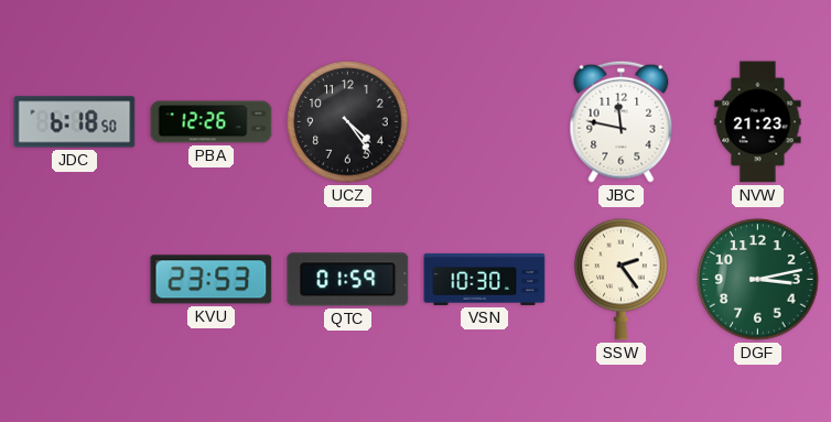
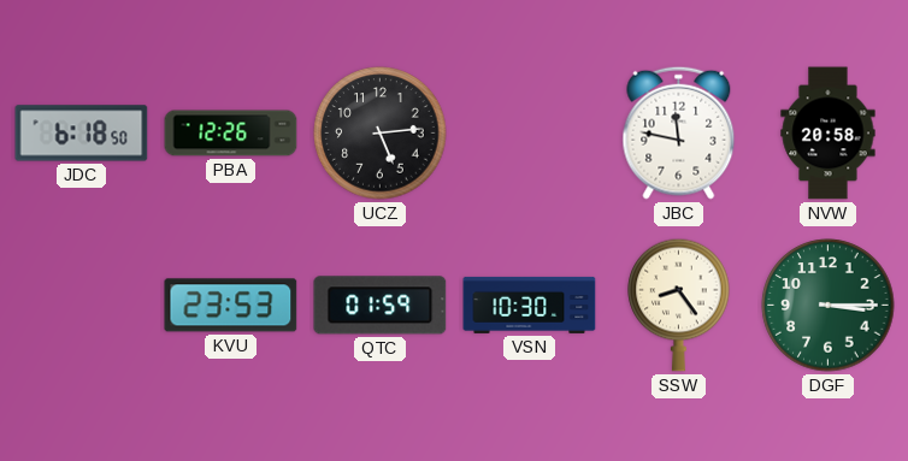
UCZ: 4:24 -> 5:14 (381, 134)
NVW: 21:23 -> 20:58 (829, 134)
SSW: 2:24 -> 8:24 (679, 305)
DGF: 3:13 -> 3:15 (829, 306)
